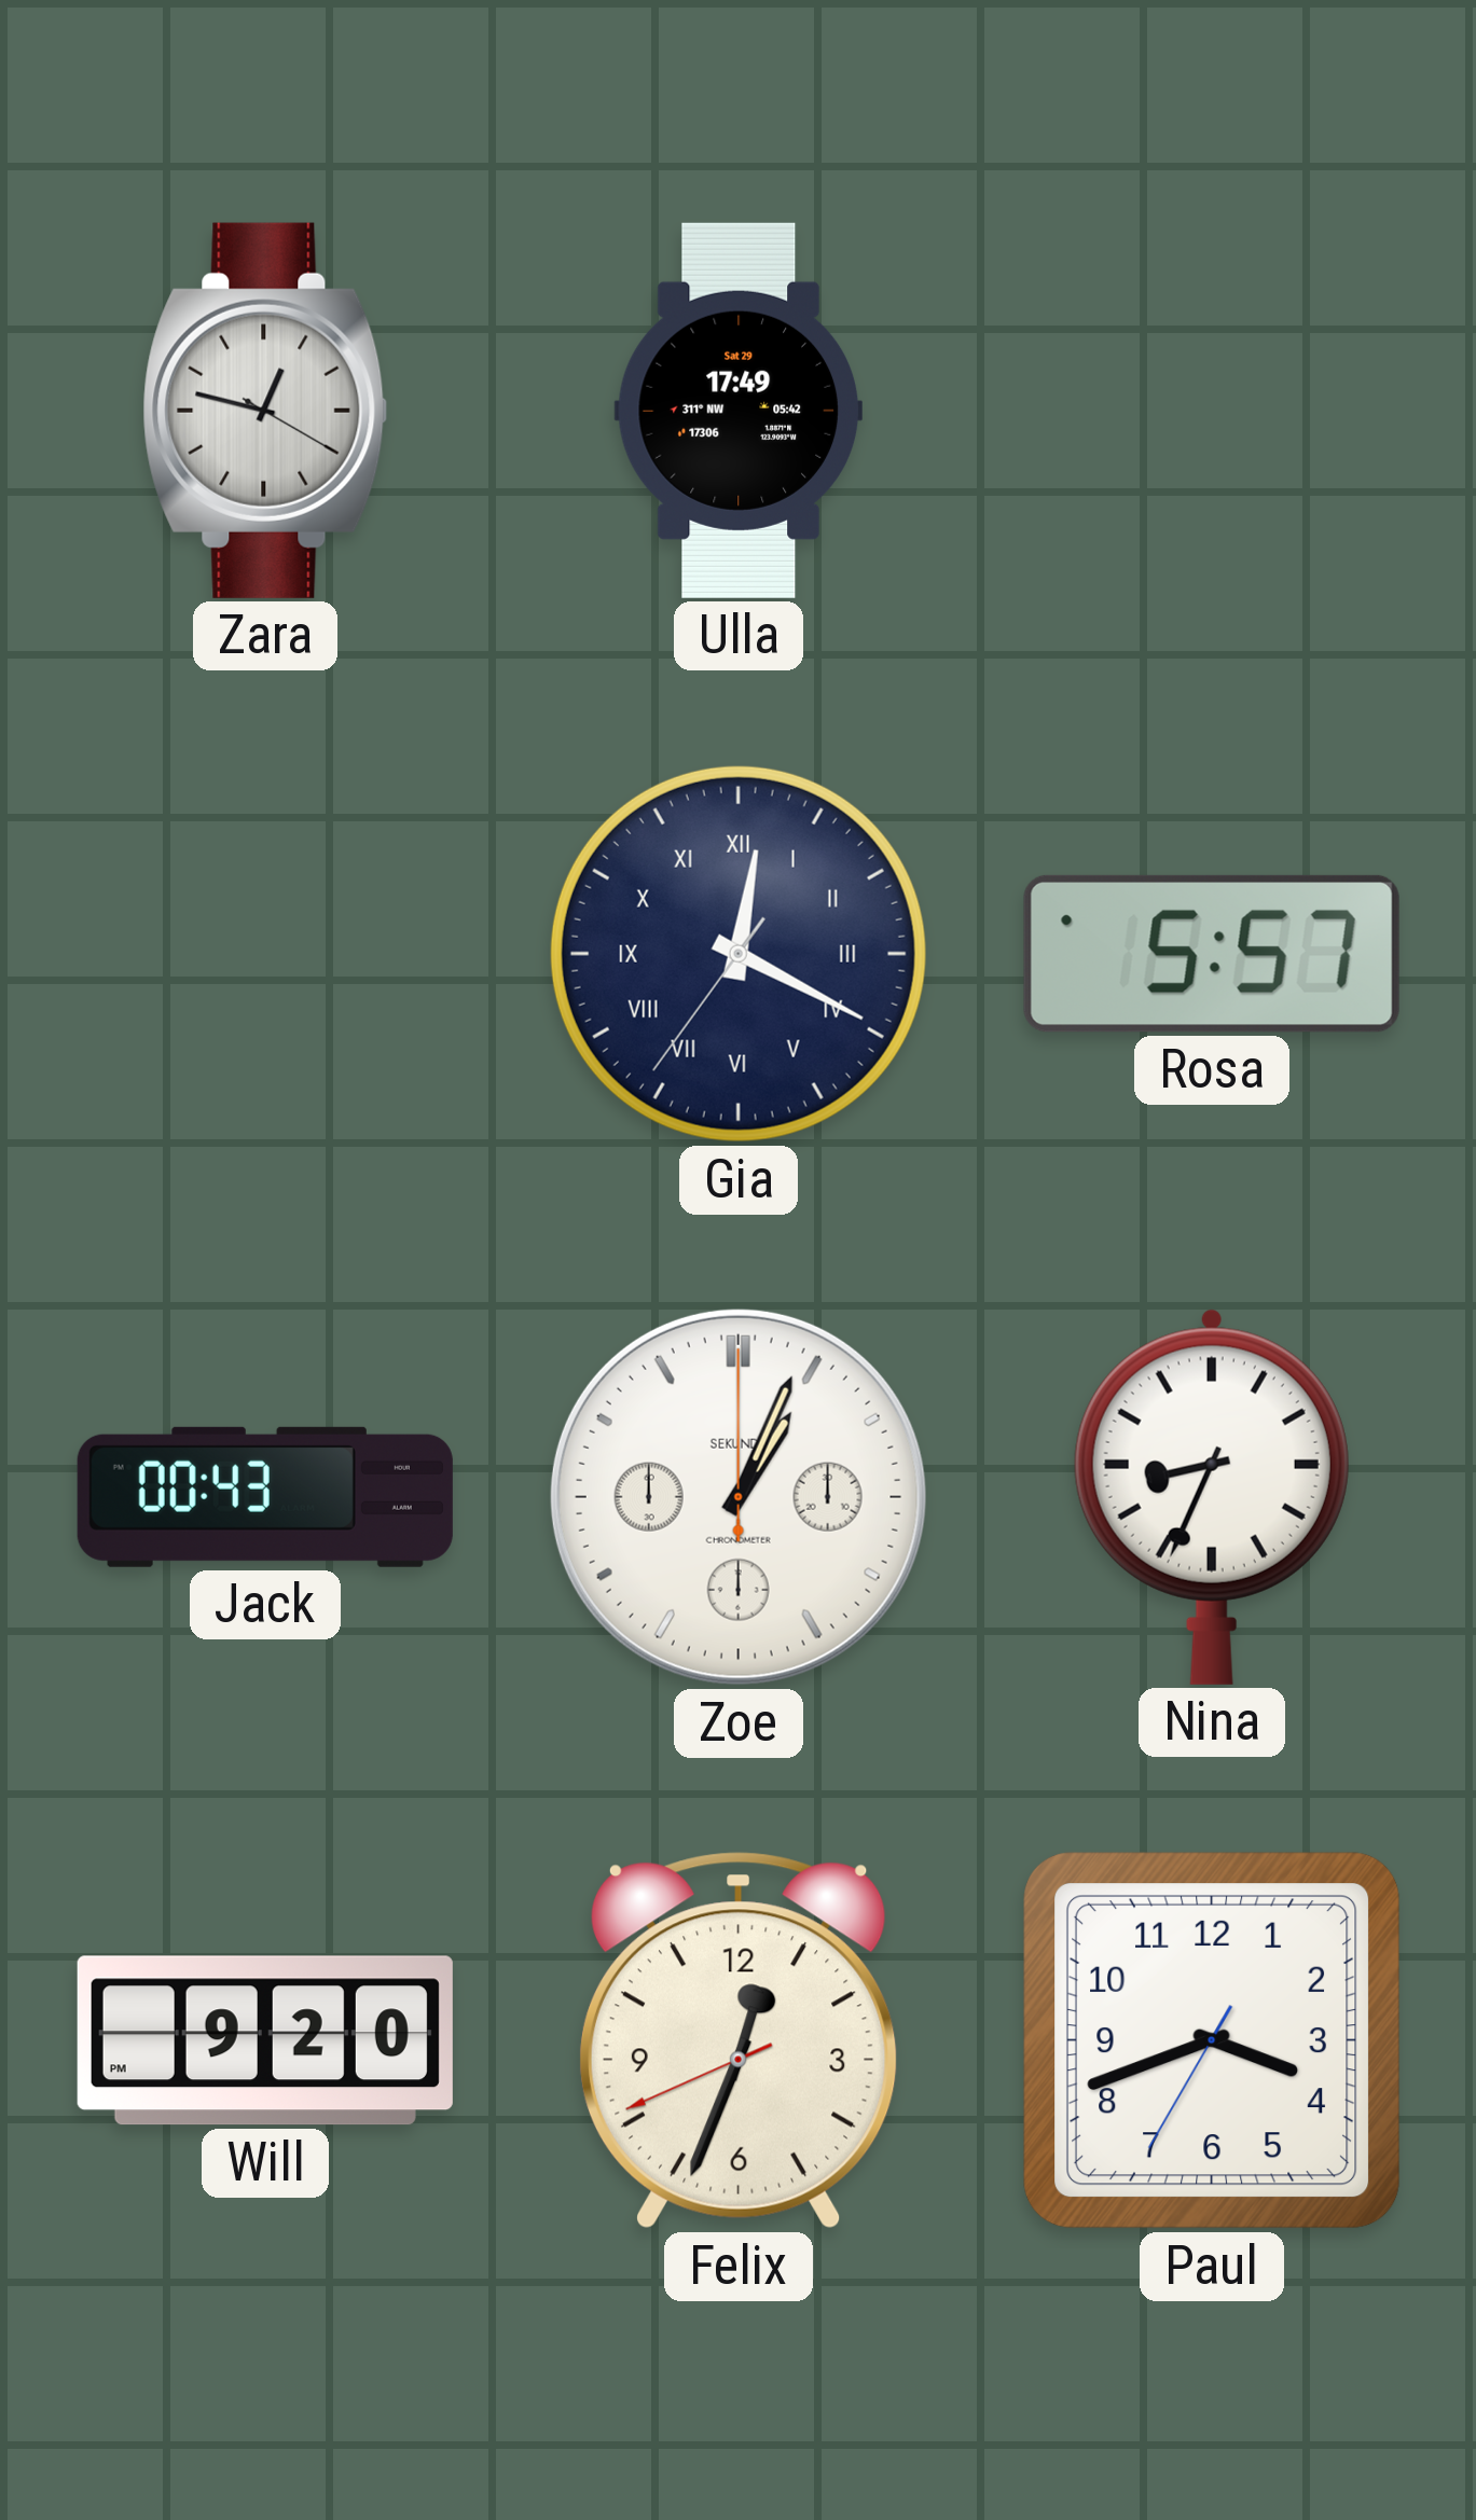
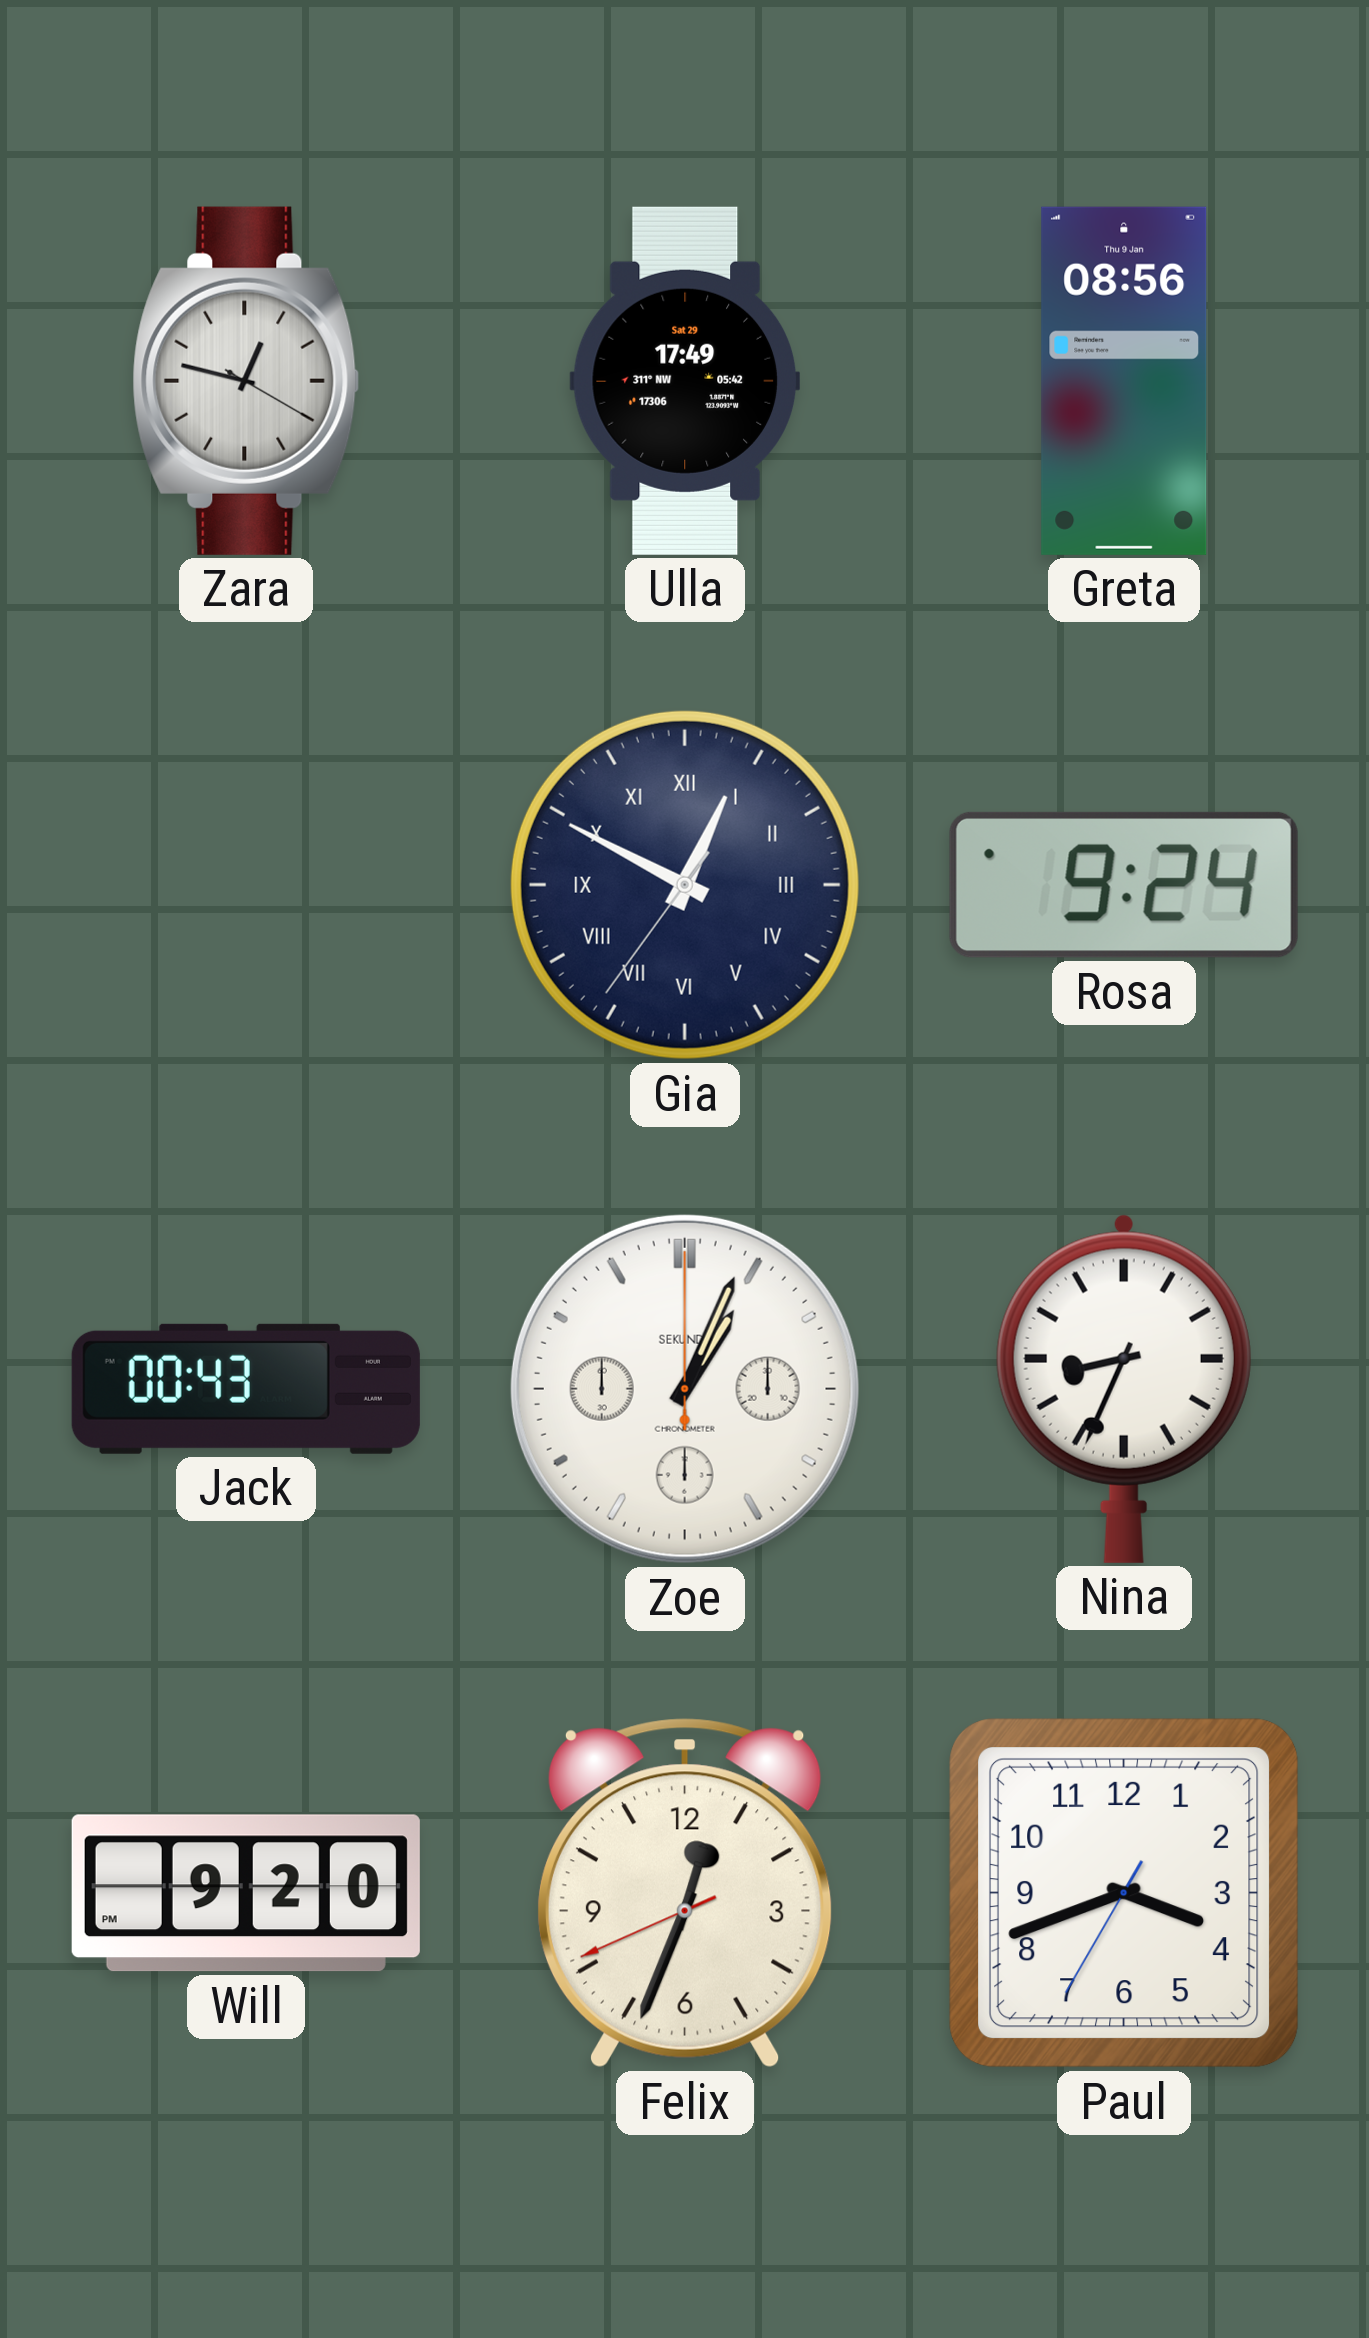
Greta: none -> 08:56 (1124, 381)
Gia: 12:19 -> 12:49 (685, 885)
Rosa: 5:57 -> 9:24 (1124, 885)
